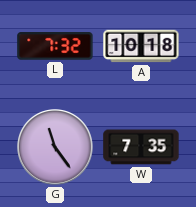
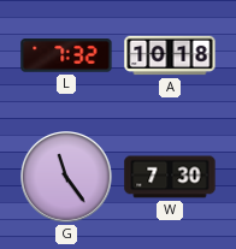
W: 7:35 -> 7:30 (170, 177)
